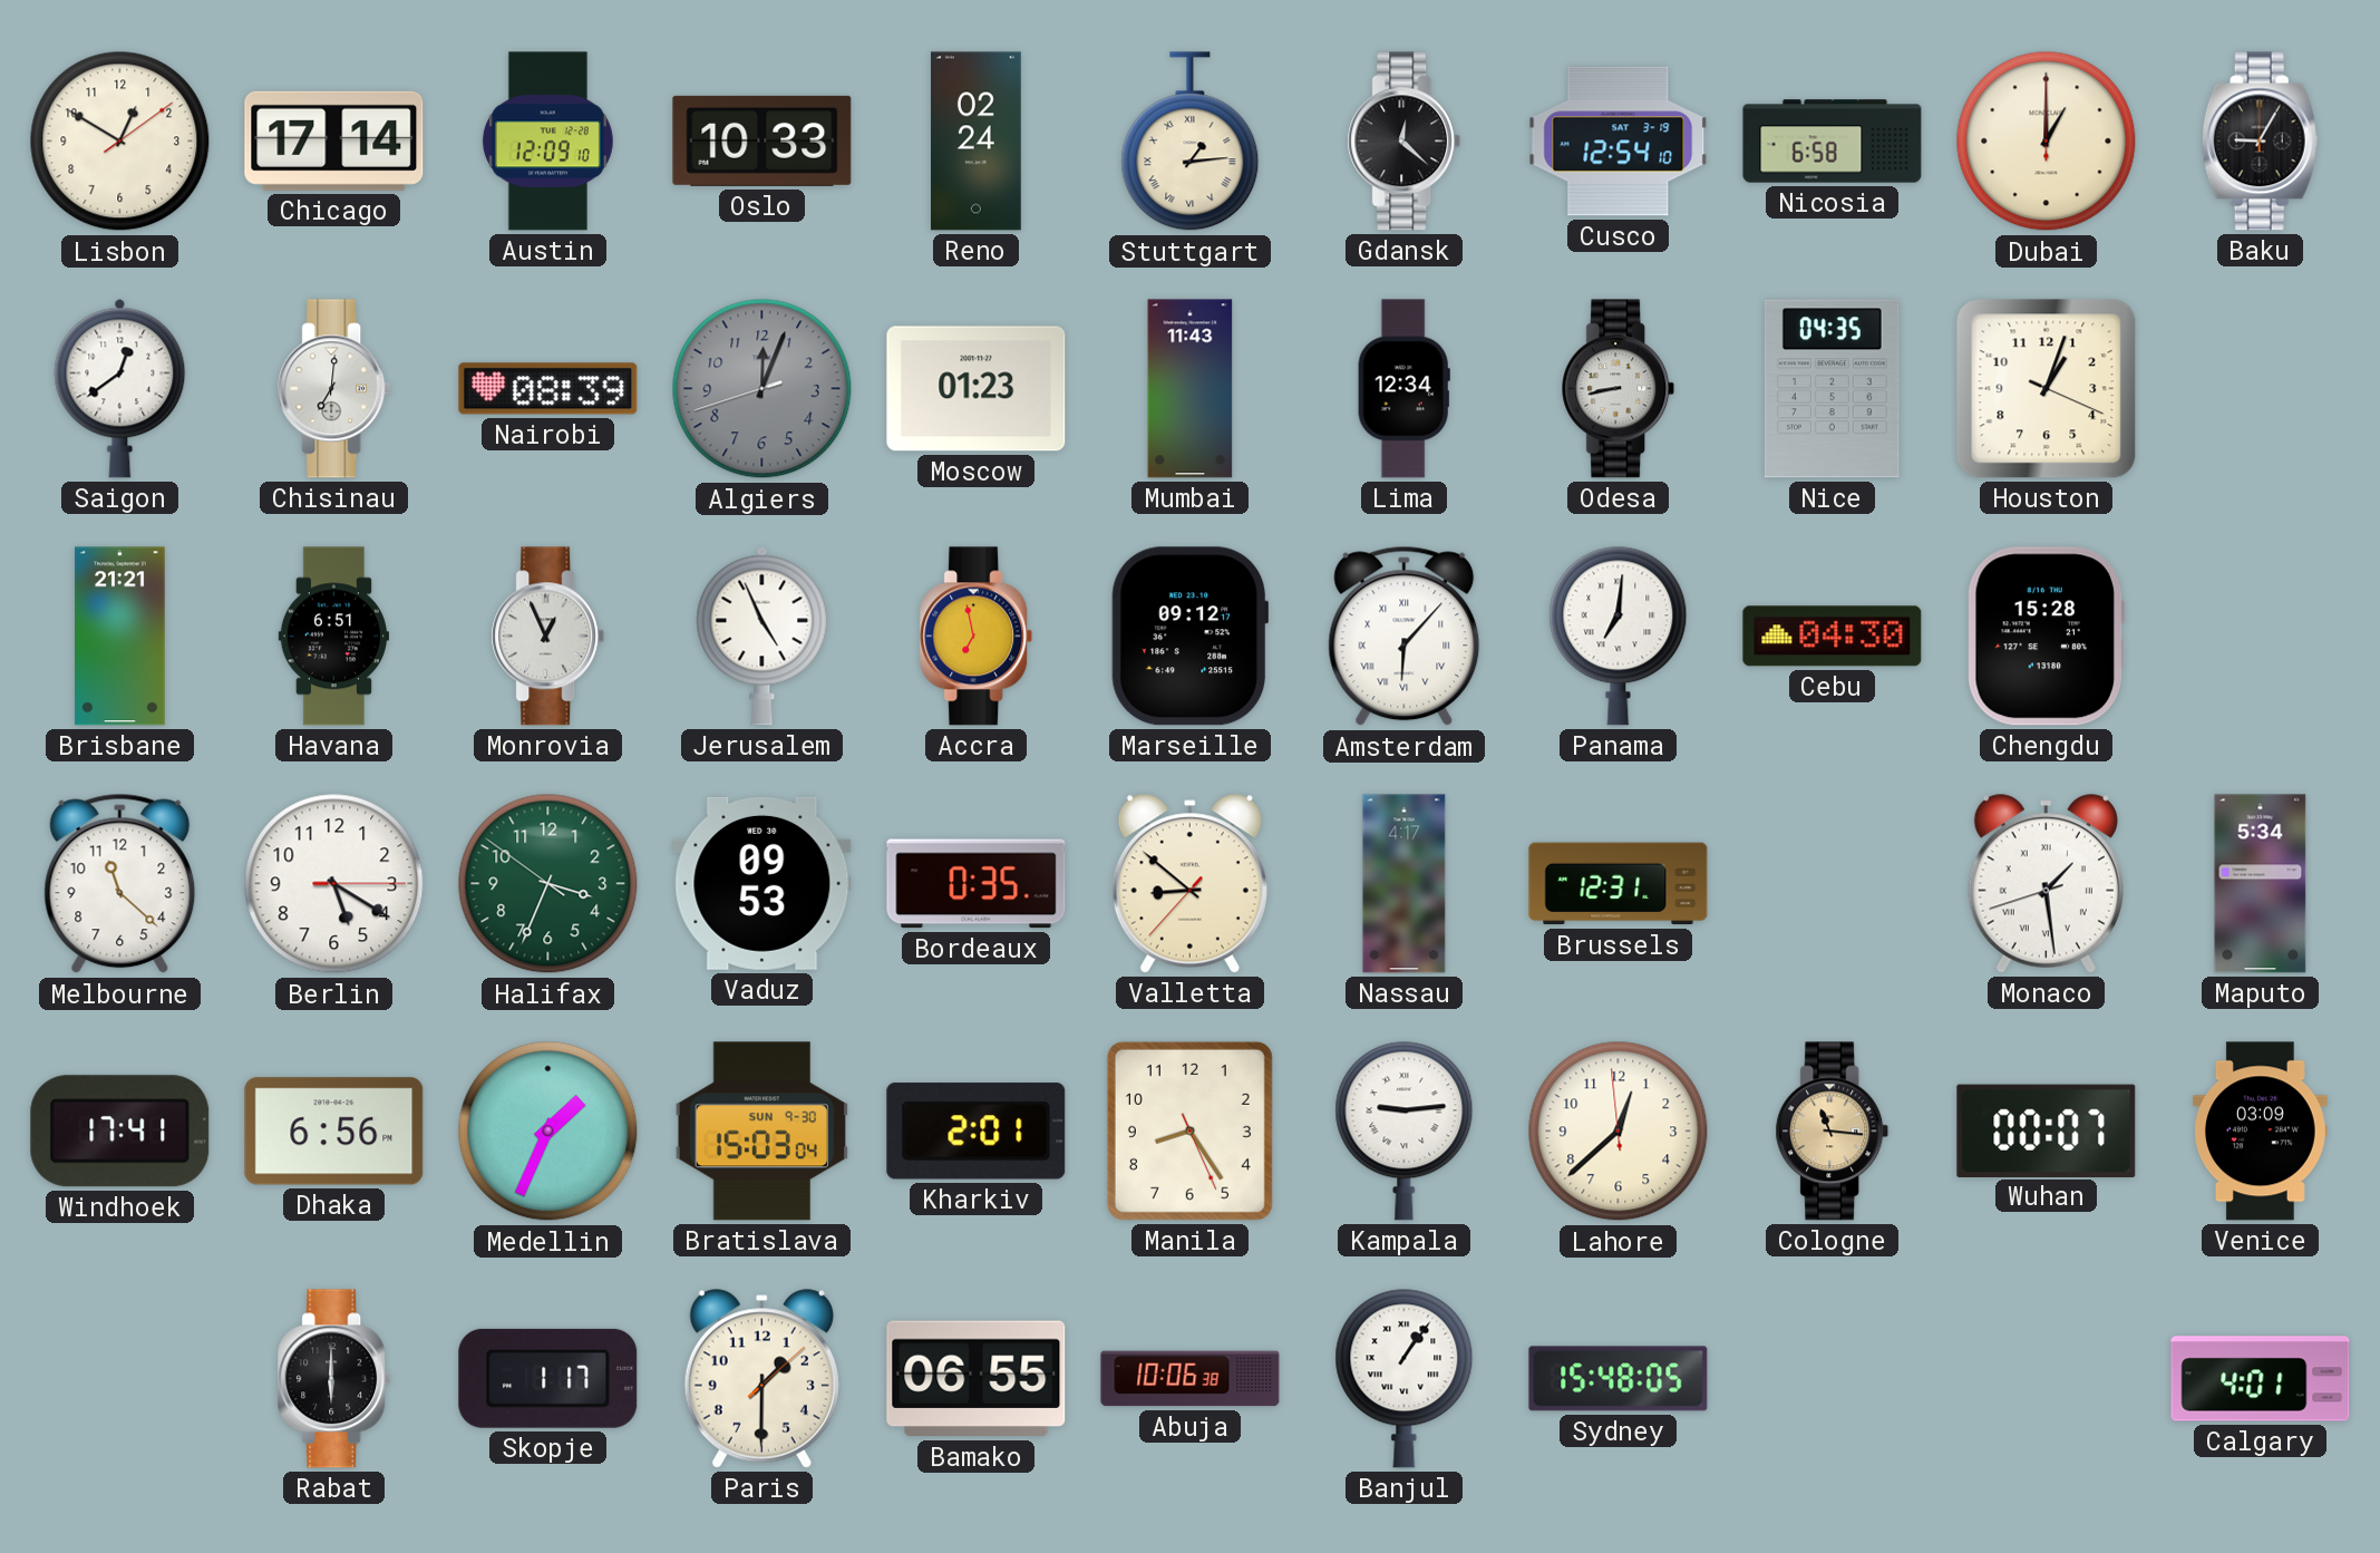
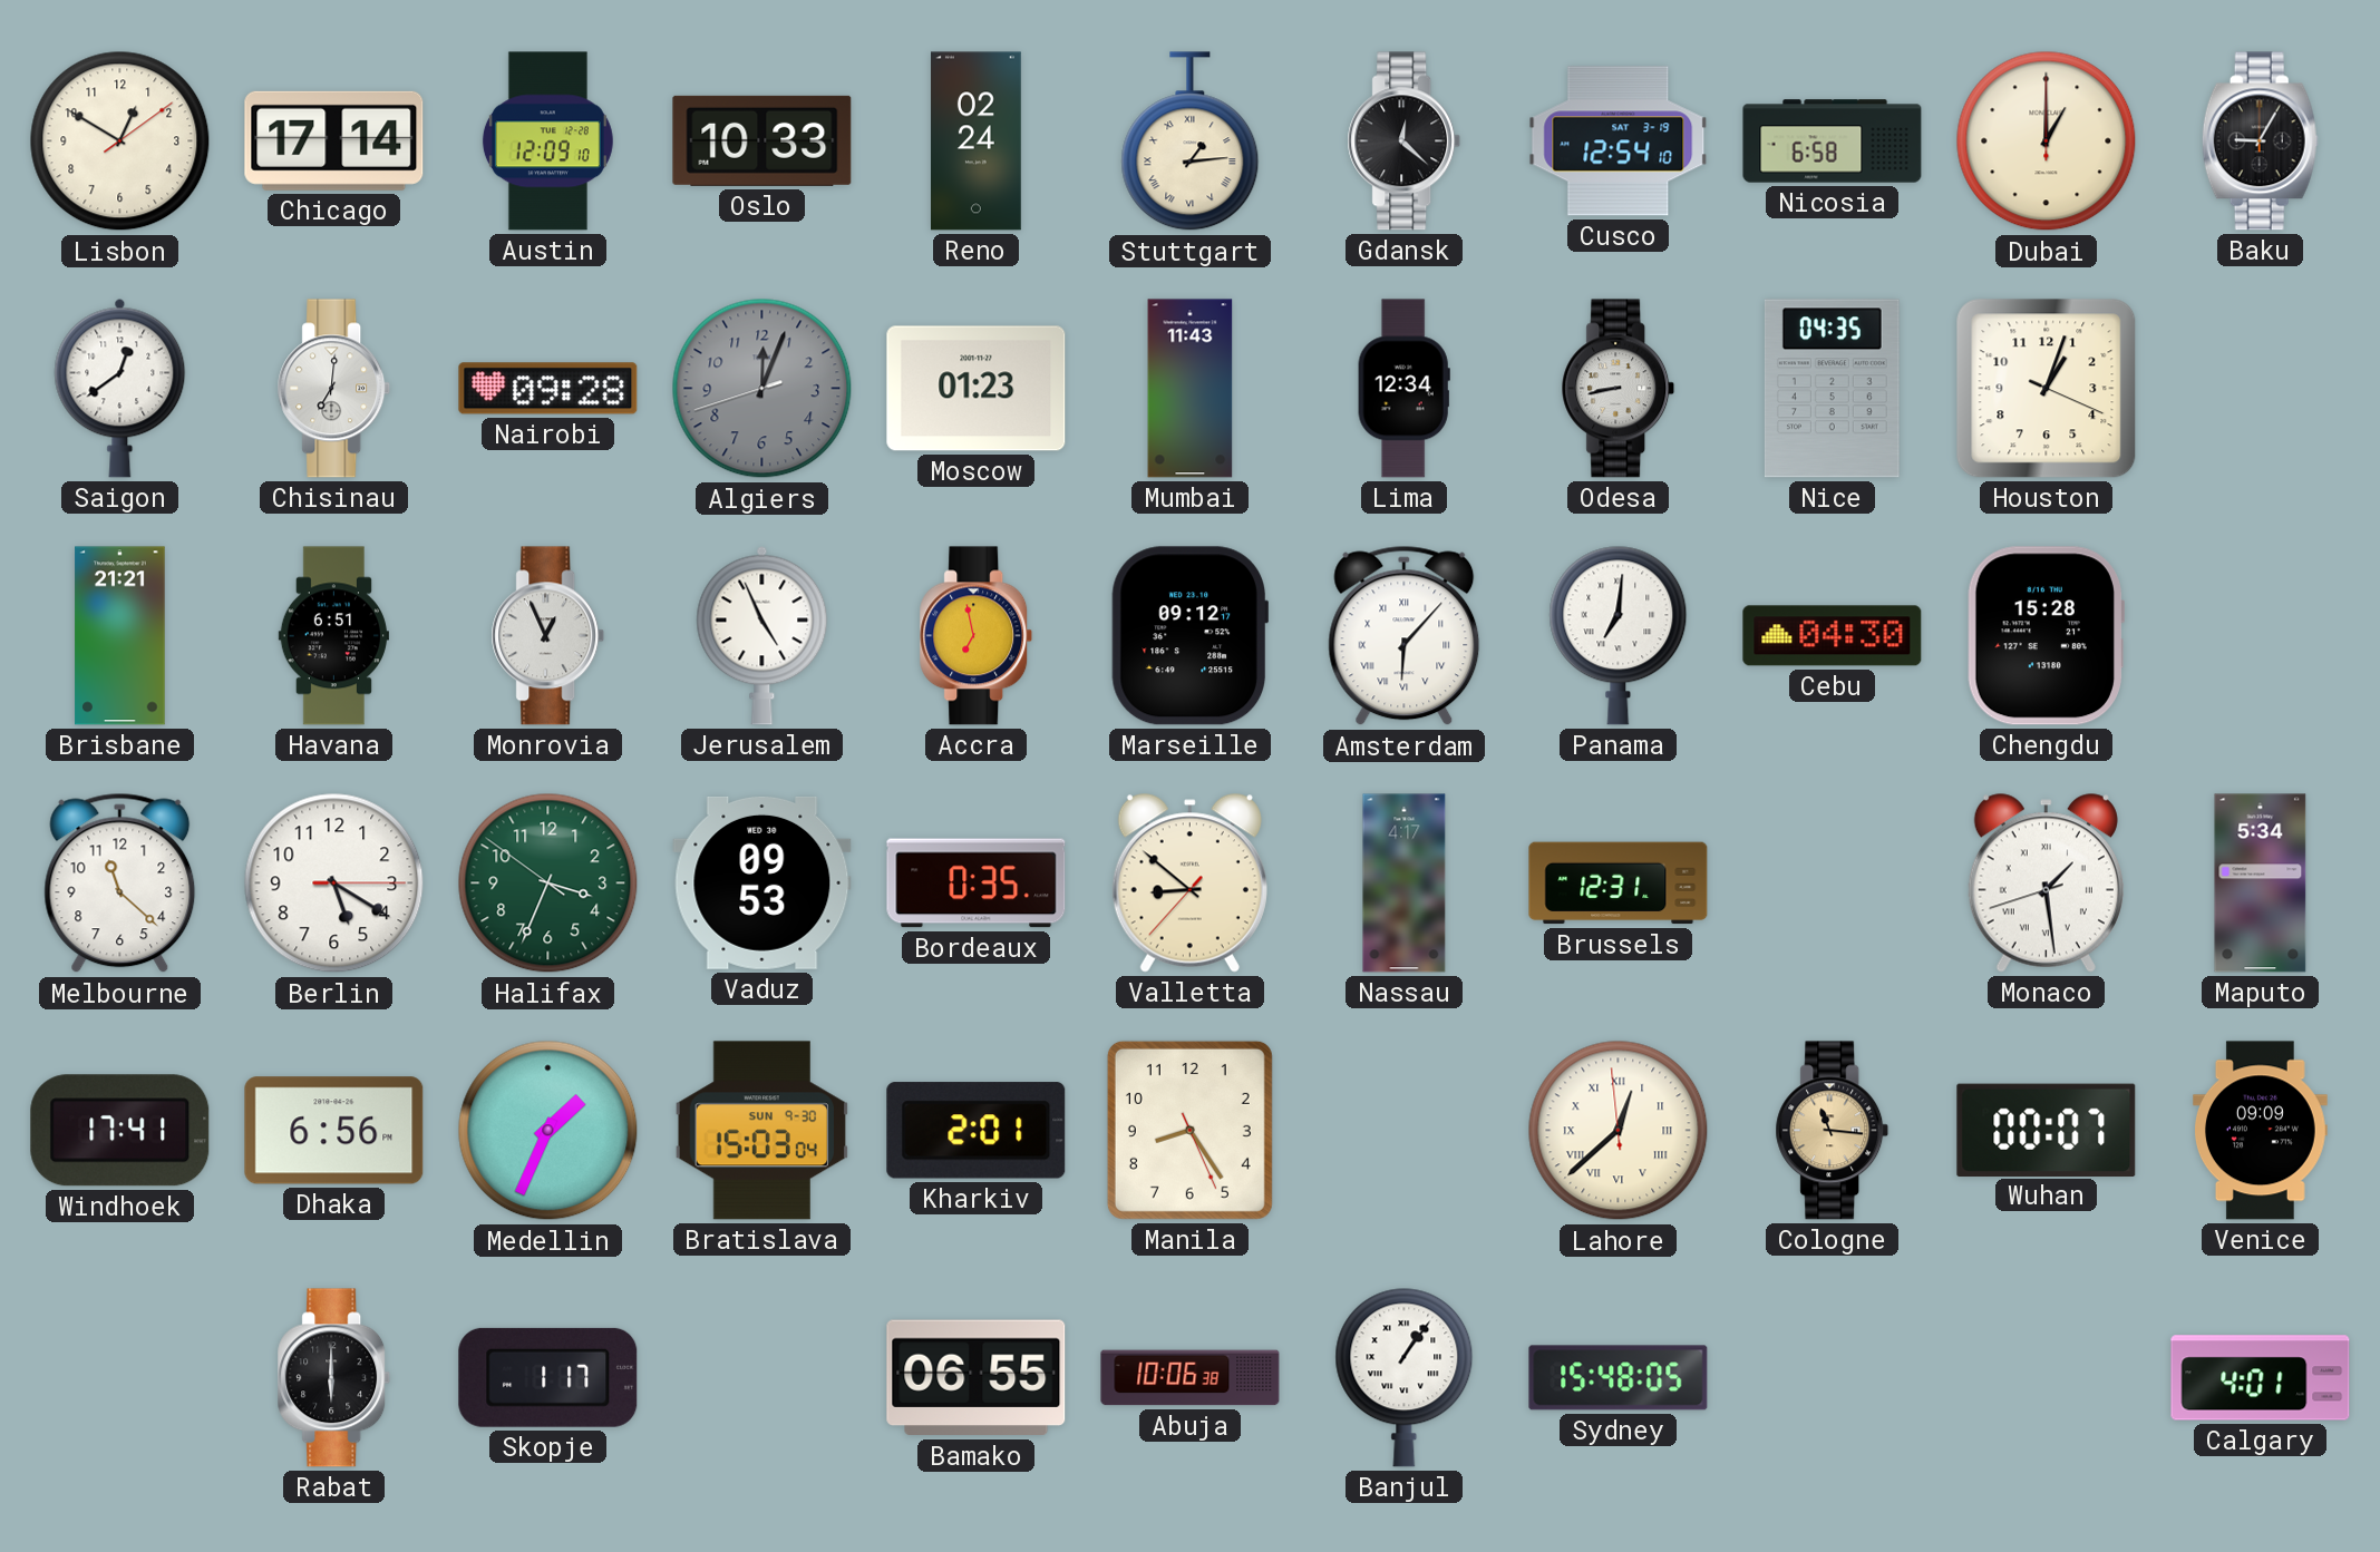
Nairobi: 08:39 -> 09:28 (548, 389)
Kampala: 9:14 -> none (1405, 1130)
Lahore numerals: Arabic -> Roman (1619, 1131)
Venice: 03:09 -> 09:09 (2261, 1131)
Paris: 1:30 -> none (761, 1379)
